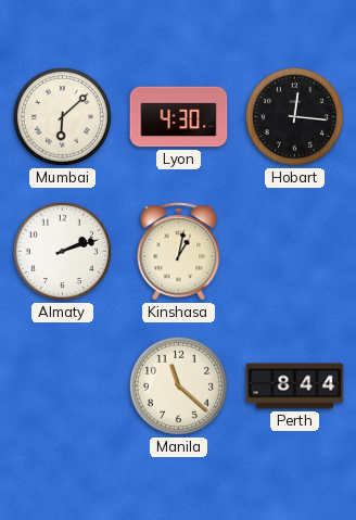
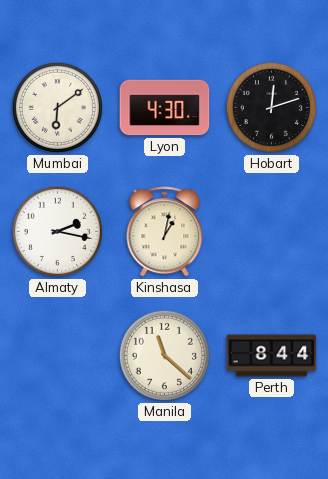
Mumbai: 6:08 -> 6:09 (57, 107)
Hobart: 12:16 -> 12:12 (271, 107)
Almaty: 2:12 -> 2:17 (57, 231)
